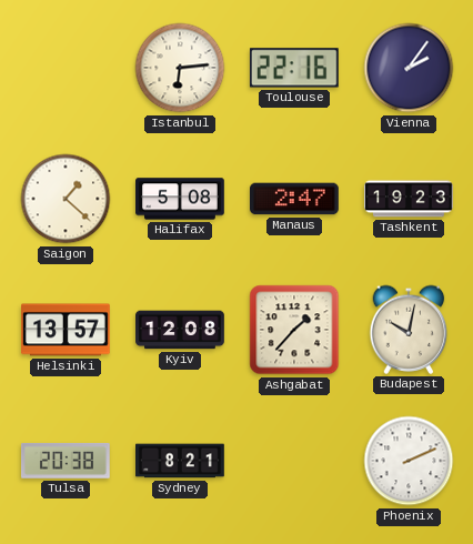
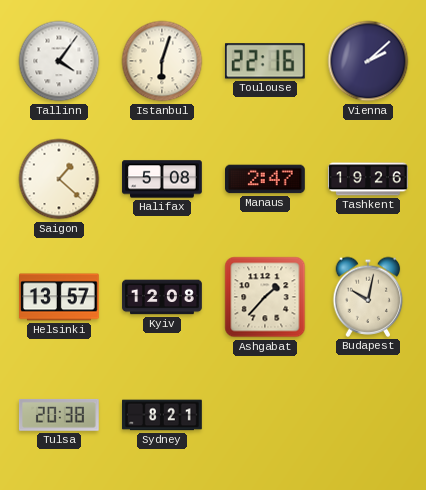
Tallinn: none -> 4:06 (59, 61)
Istanbul: 6:14 -> 6:03 (162, 61)
Vienna: 2:06 -> 2:08 (368, 61)
Tashkent: 19:23 -> 19:26 (368, 179)
Phoenix: 2:11 -> none (409, 461)
